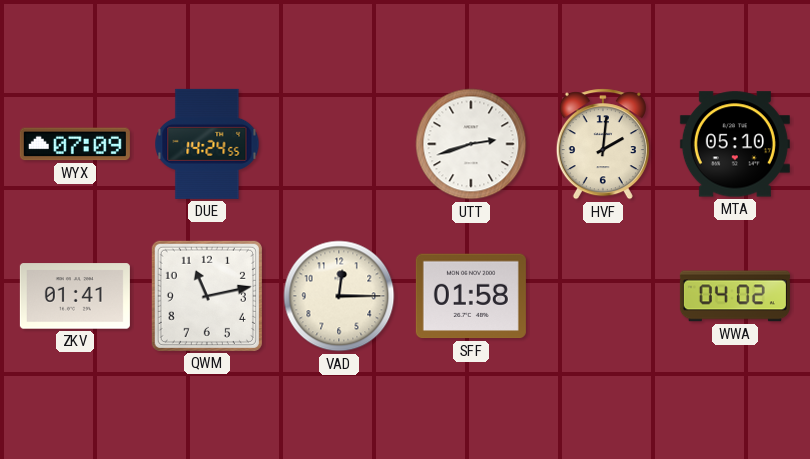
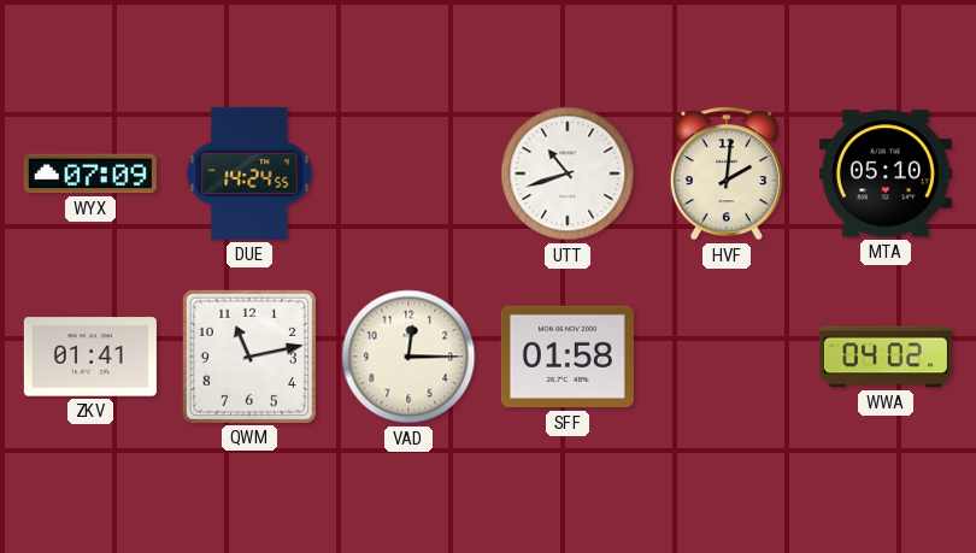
UTT: 2:42 -> 10:42 (568, 173)
